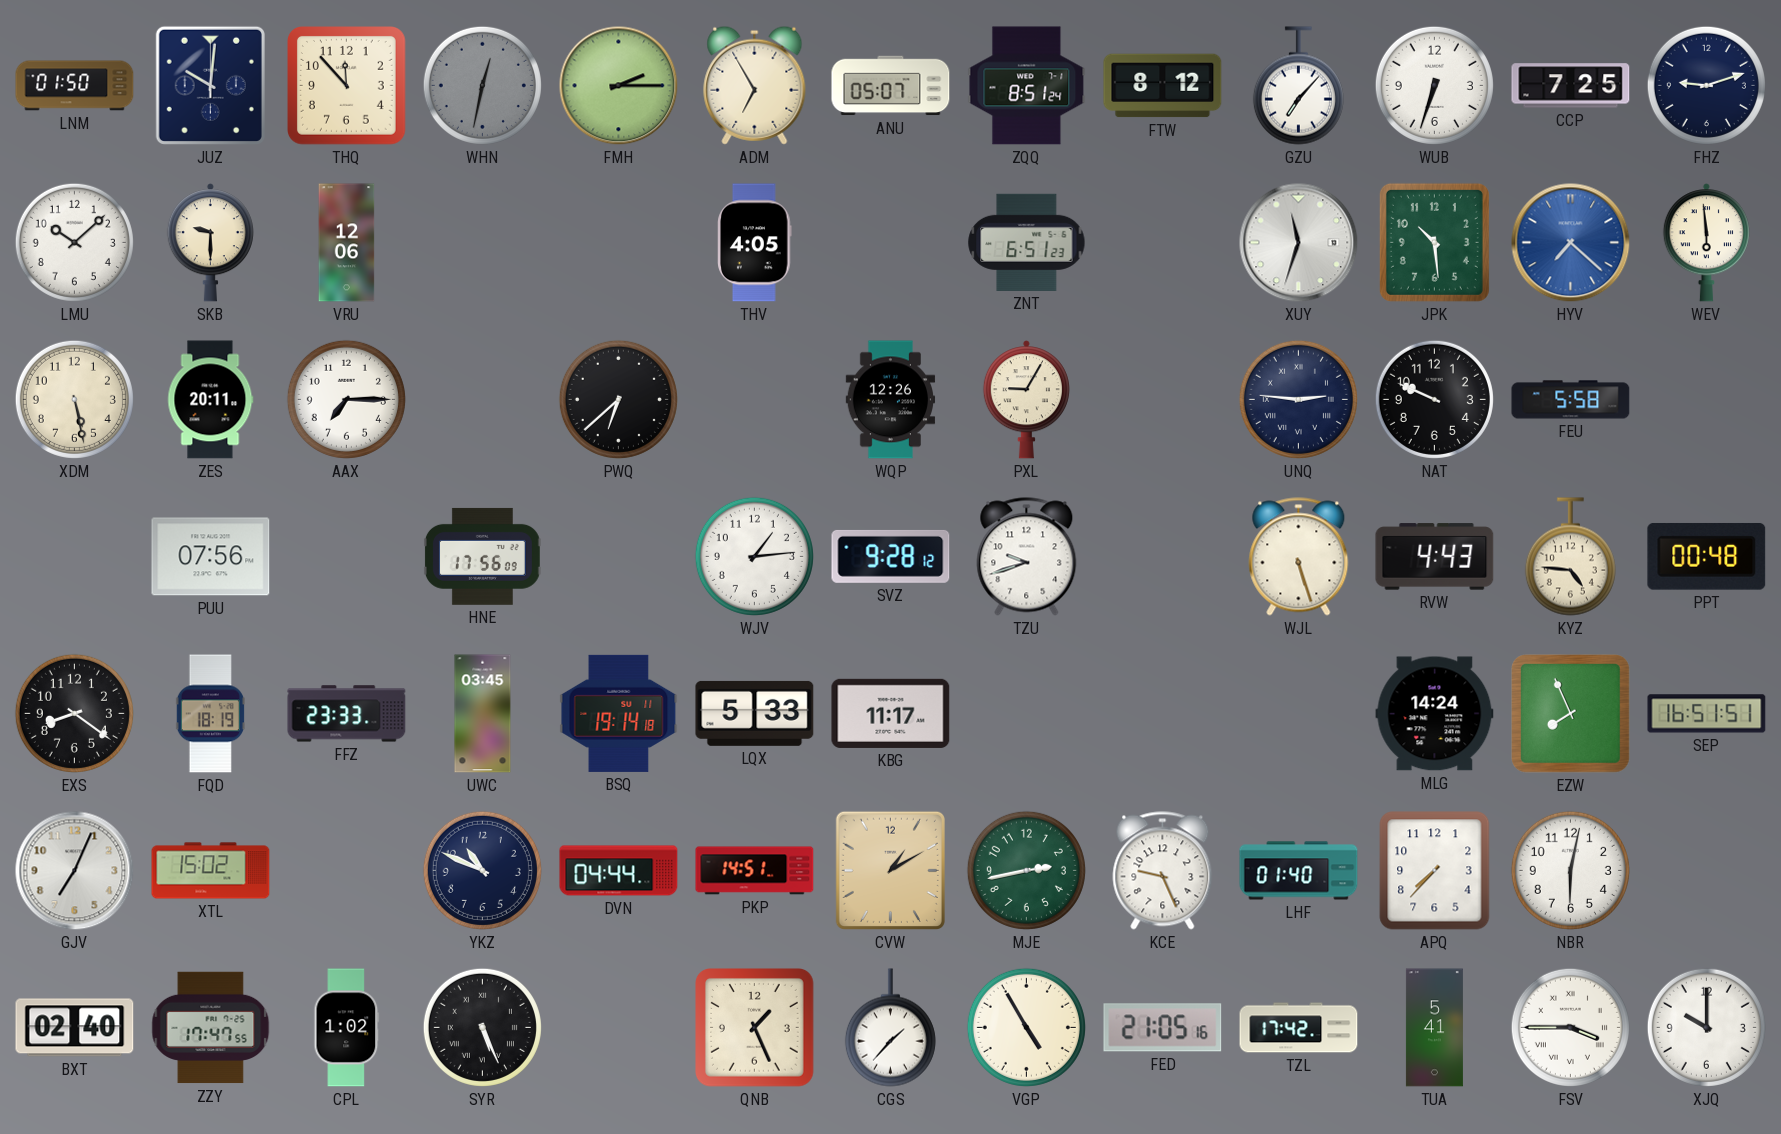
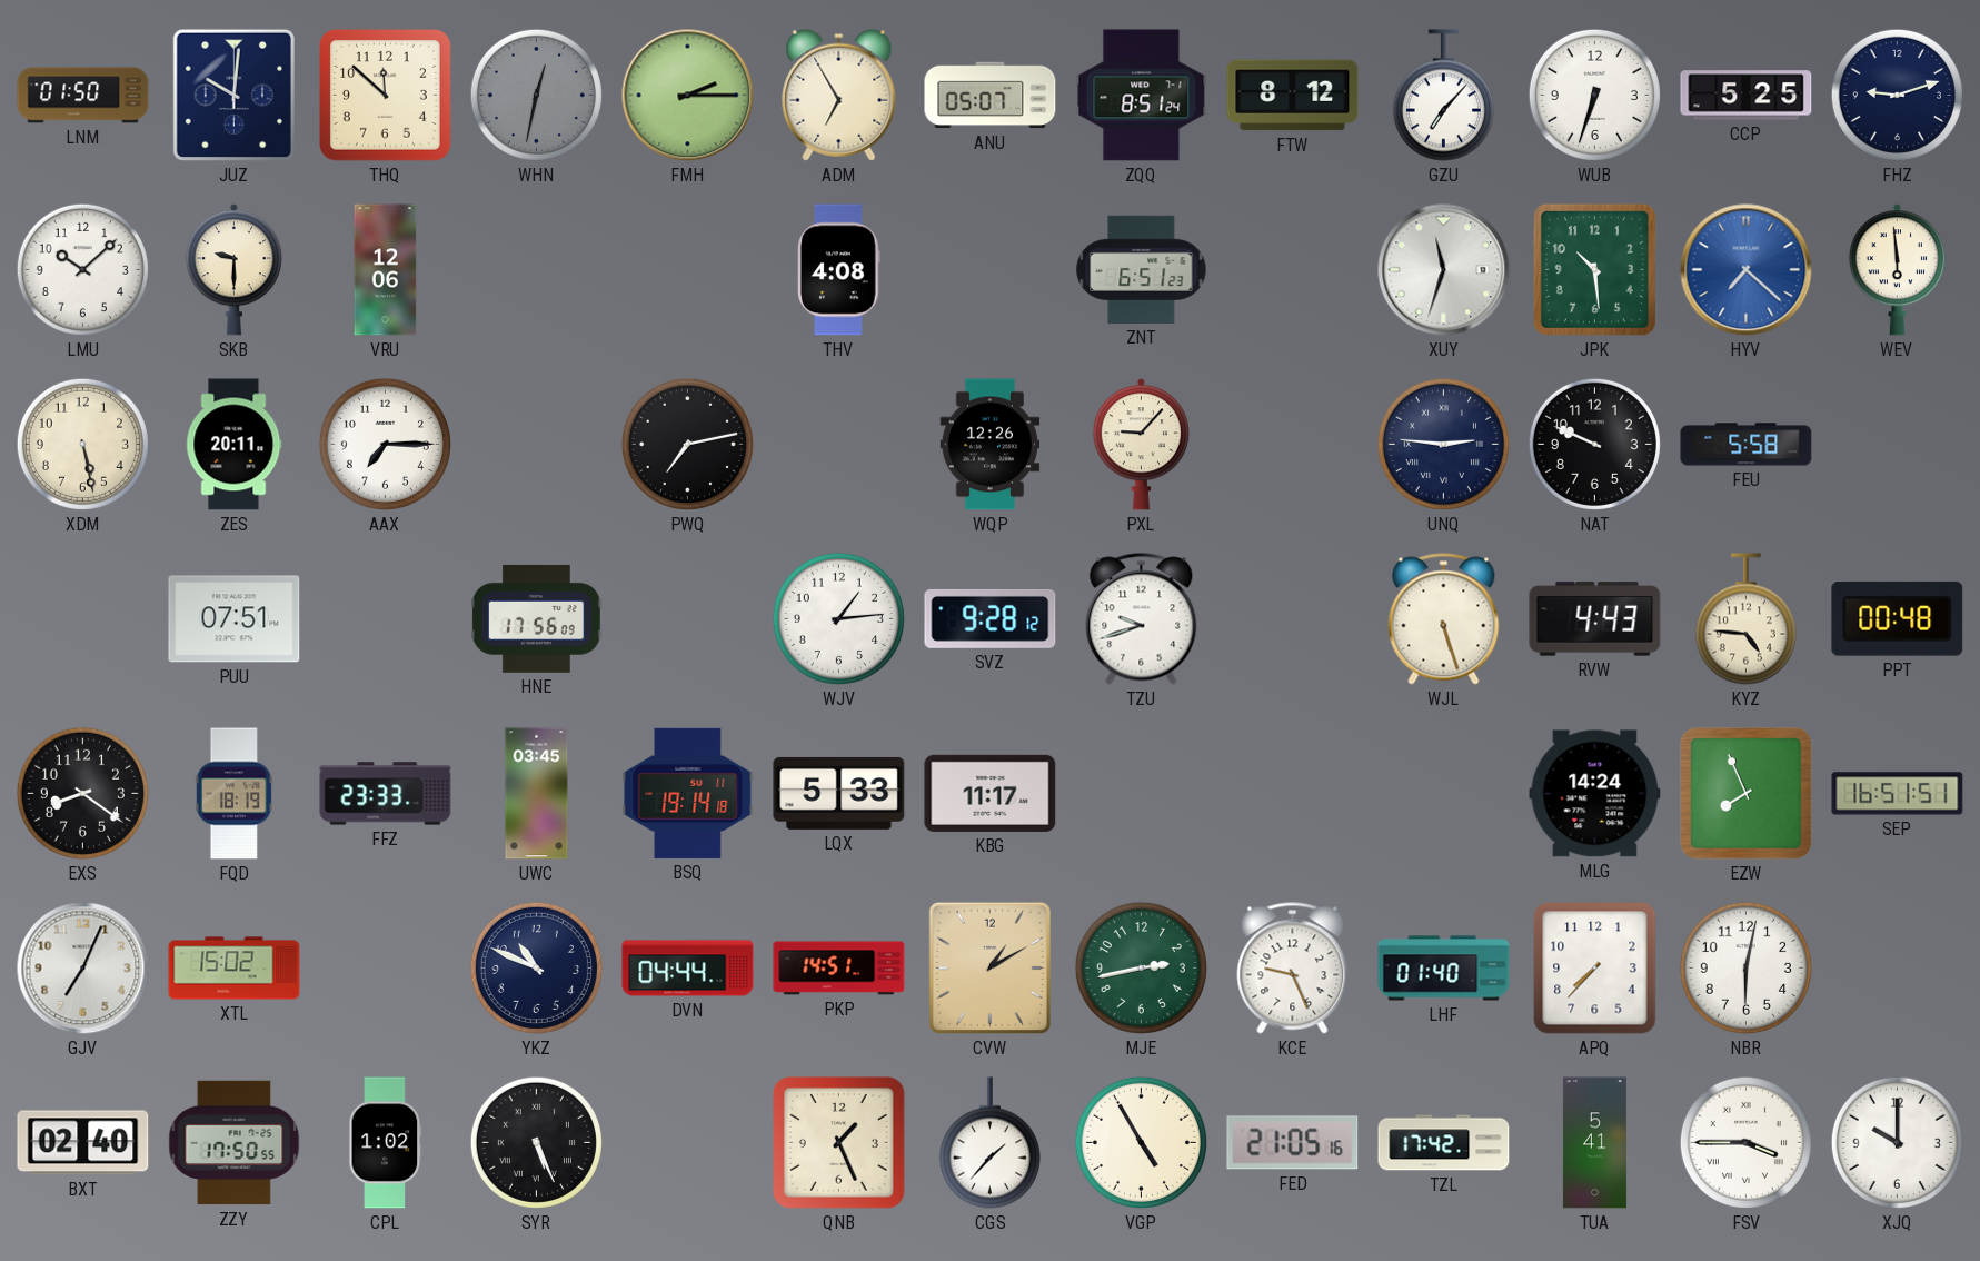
THQ: 11:53 -> 11:52 (386, 96)
CCP: 7:25 -> 5:25 (1747, 96)
THV: 4:05 -> 4:08 (839, 270)
PWQ: 6:38 -> 7:13 (687, 444)
PXL: 9:05 -> 9:07 (1141, 445)
PUU: 07:56 -> 07:51 (235, 619)
ZZY: 17:47 -> 17:50 (235, 1143)
